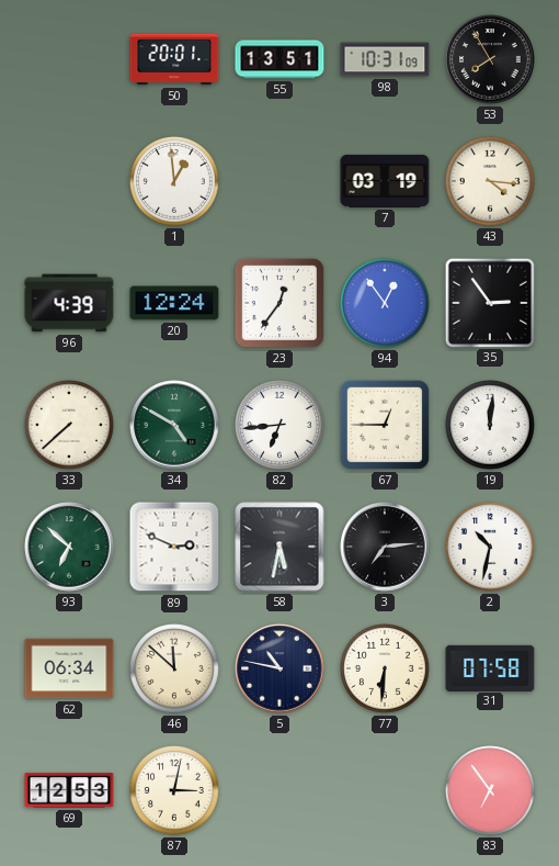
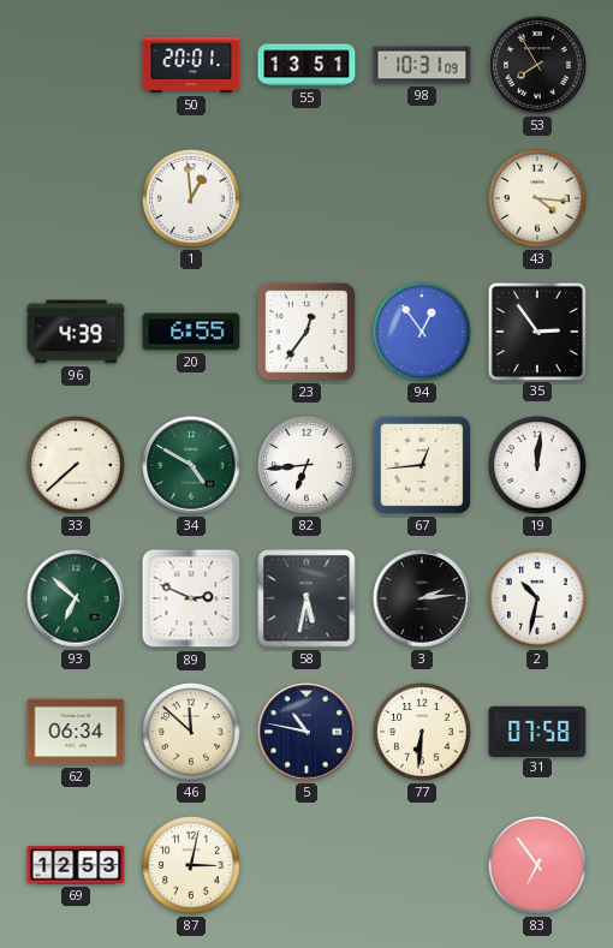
7: 03:19 -> none (385, 181)
20: 12:24 -> 6:55 (191, 332)
67: 12:45 -> 12:44 (422, 465)
3: 7:14 -> 2:14 (422, 598)
